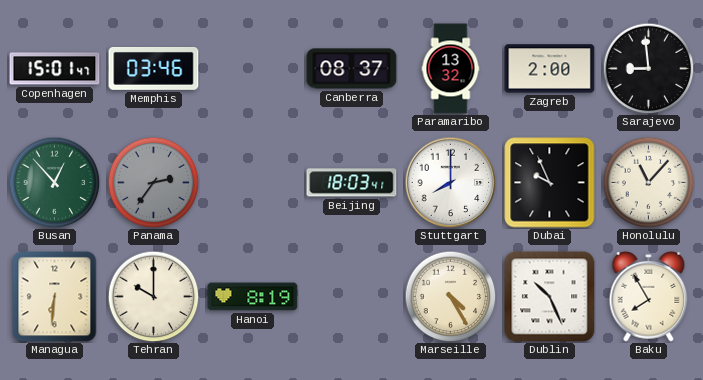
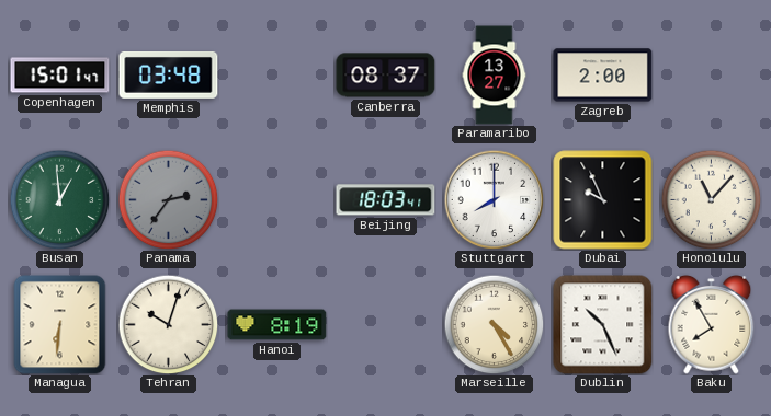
Memphis: 03:46 -> 03:48 (169, 76)
Paramaribo: 13:32 -> 13:27 (495, 76)
Sarajevo: 8:59 -> none (648, 68)
Busan: 12:53 -> 12:59 (59, 199)
Tehran: 10:00 -> 10:03 (168, 324)
